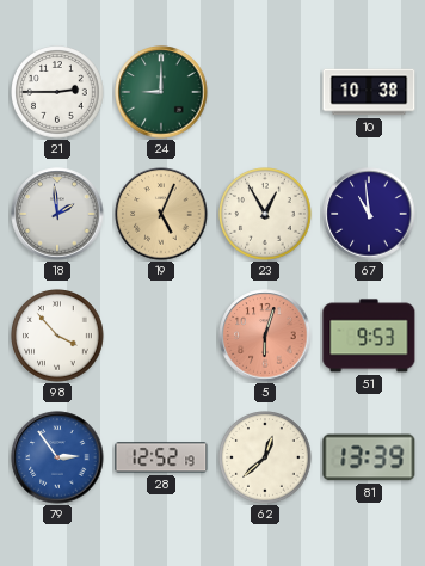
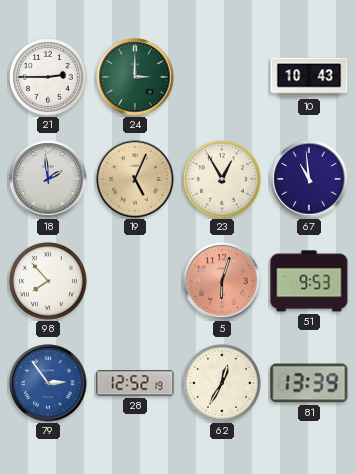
24: 9:00 -> 3:00 (135, 77)
10: 10:38 -> 10:43 (309, 77)
98: 3:53 -> 7:53 (48, 281)
62: 12:38 -> 12:35 (222, 383)
